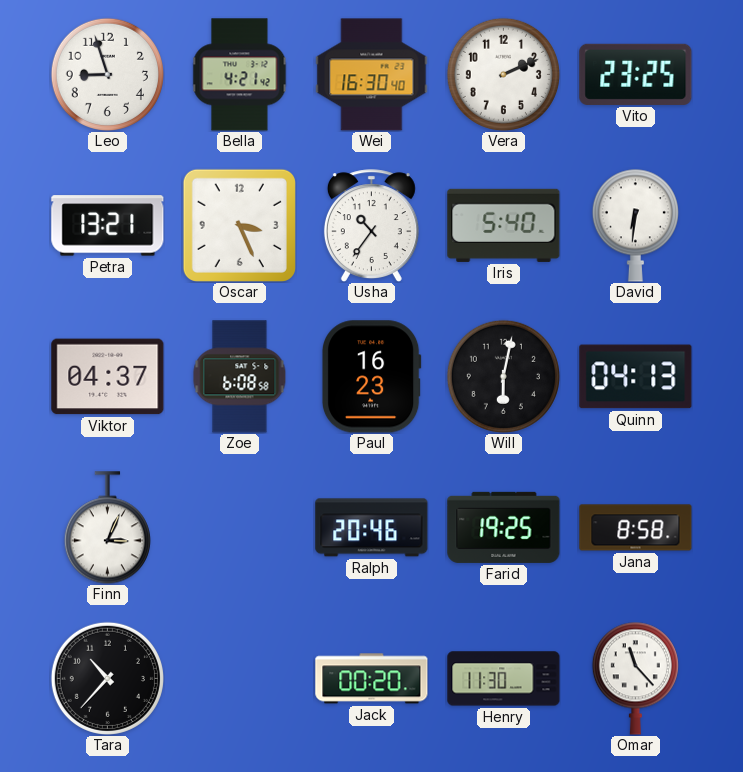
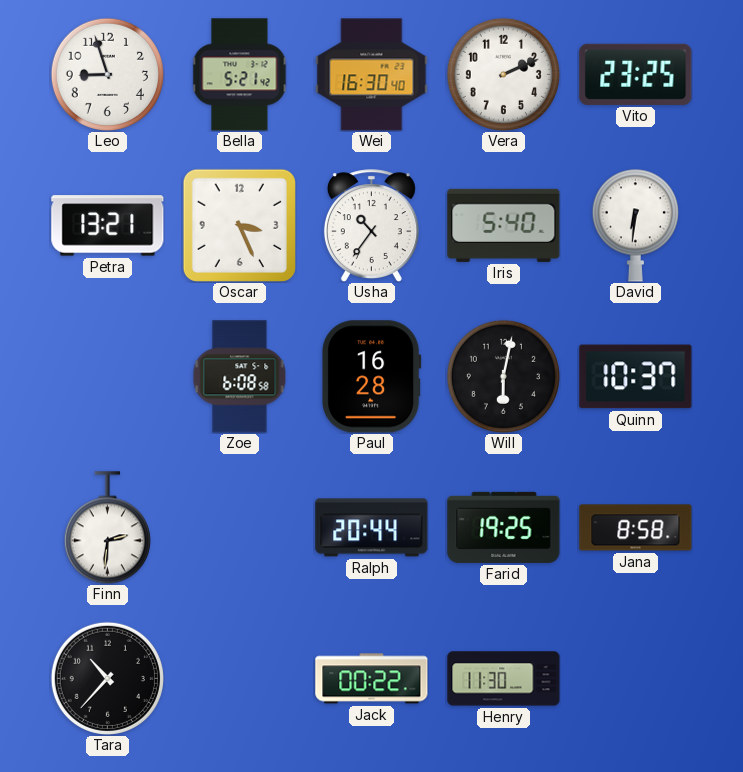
Bella: 4:21 -> 5:21 (240, 75)
Viktor: 04:37 -> none (108, 377)
Paul: 16:23 -> 16:28 (371, 377)
Quinn: 04:13 -> 10:37 (636, 377)
Finn: 3:04 -> 2:31 (107, 528)
Ralph: 20:46 -> 20:44 (372, 528)
Jack: 00:20 -> 00:22 (372, 679)
Omar: 11:23 -> none (635, 678)
